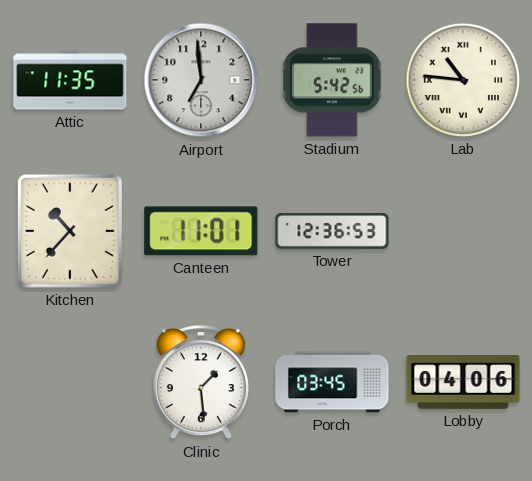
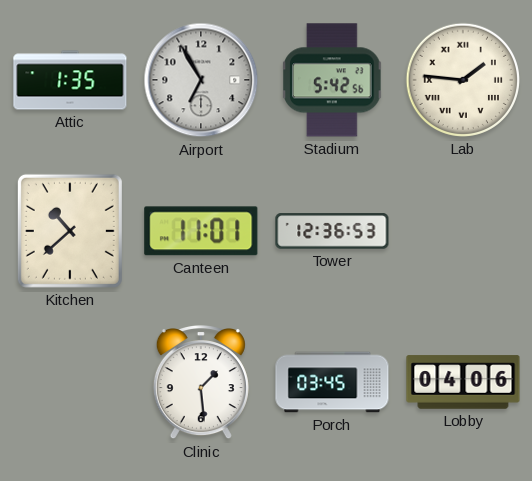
Attic: 11:35 -> 1:35 (70, 80)
Airport: 6:59 -> 6:55 (201, 80)
Lab: 10:46 -> 1:46 (463, 80)
Kitchen: 10:37 -> 10:38 (70, 231)
